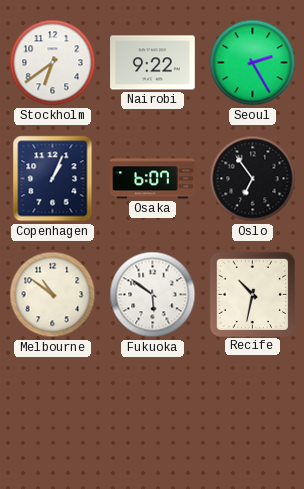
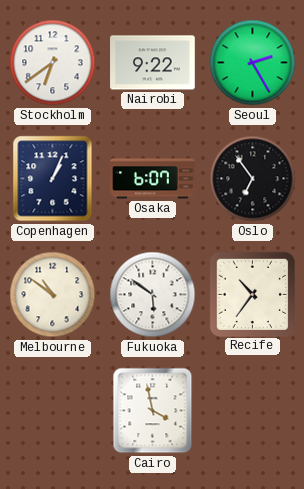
Recife: 10:32 -> 10:36 (252, 294)
Cairo: none -> 3:58 (153, 411)
